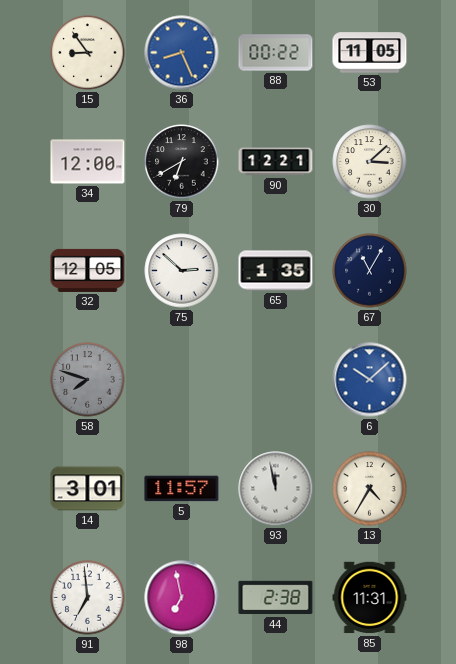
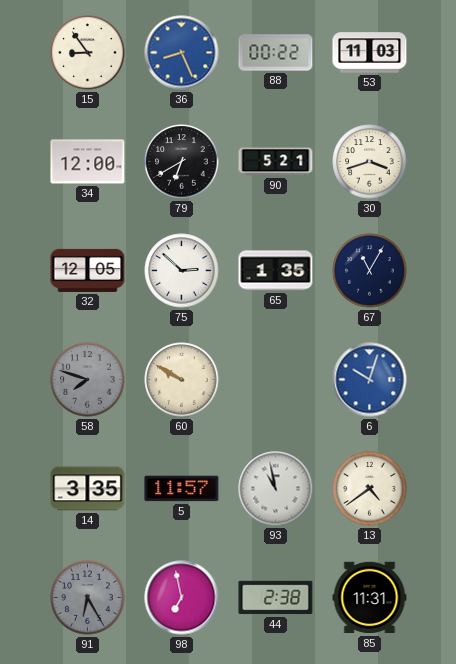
53: 11:05 -> 11:03 (370, 53)
90: 12:21 -> 5:21 (276, 162)
30: 3:08 -> 3:42 (370, 162)
60: none -> 9:50 (182, 380)
6: 10:08 -> 10:03 (370, 380)
14: 3:01 -> 3:35 (88, 489)
93: 11:58 -> 10:58 (276, 489)
13: 4:35 -> 4:39 (370, 489)
91: 6:59 -> 6:25 (88, 598)
91 dial: white -> grey (88, 598)
